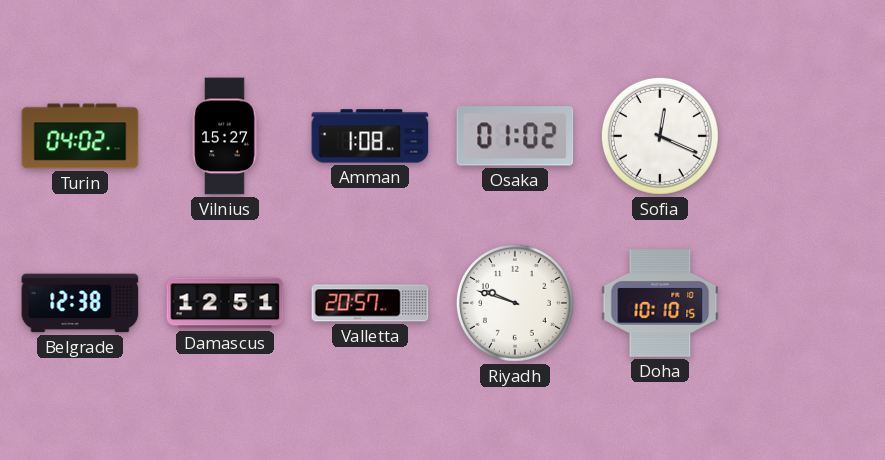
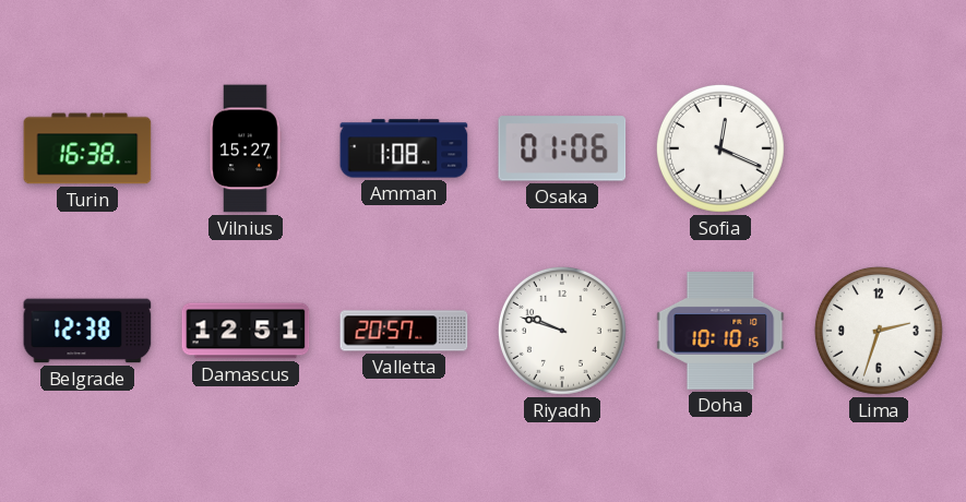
Turin: 04:02 -> 16:38 (87, 148)
Osaka: 01:02 -> 01:06 (562, 148)
Lima: none -> 2:33 (879, 331)
